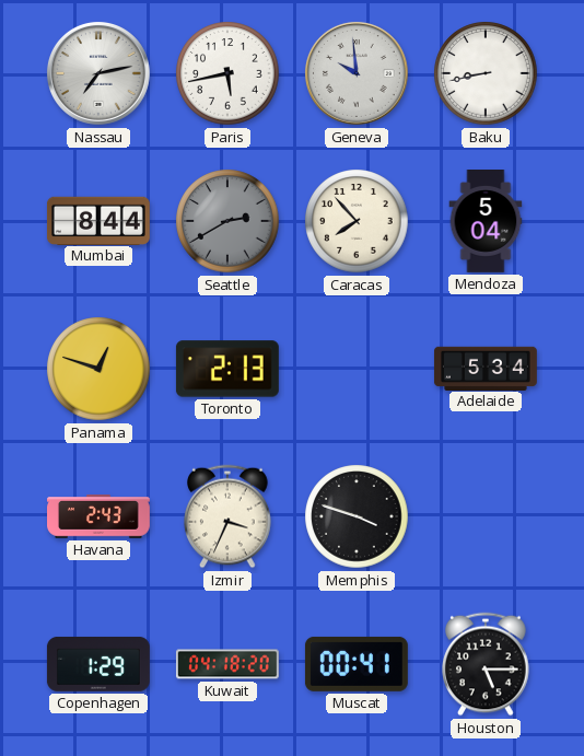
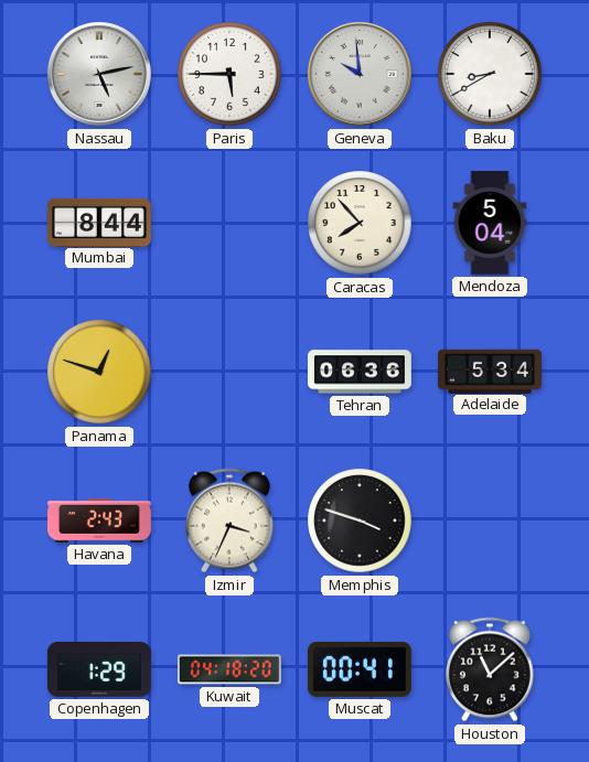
Nassau: 7:13 -> 5:13 (99, 74)
Paris: 5:43 -> 5:45 (229, 74)
Baku: 8:43 -> 8:40 (490, 74)
Seattle: 2:40 -> none (227, 221)
Toronto: 2:13 -> none (227, 369)
Tehran: none -> 06:36 (361, 372)
Houston: 5:15 -> 11:08 (490, 669)
